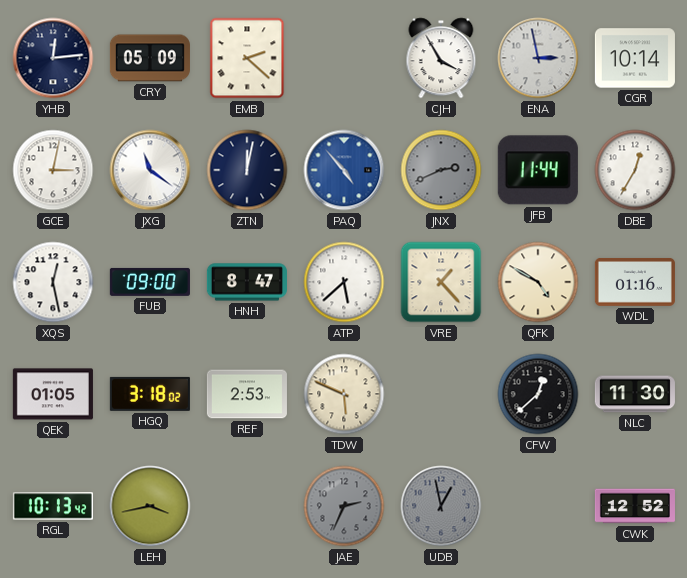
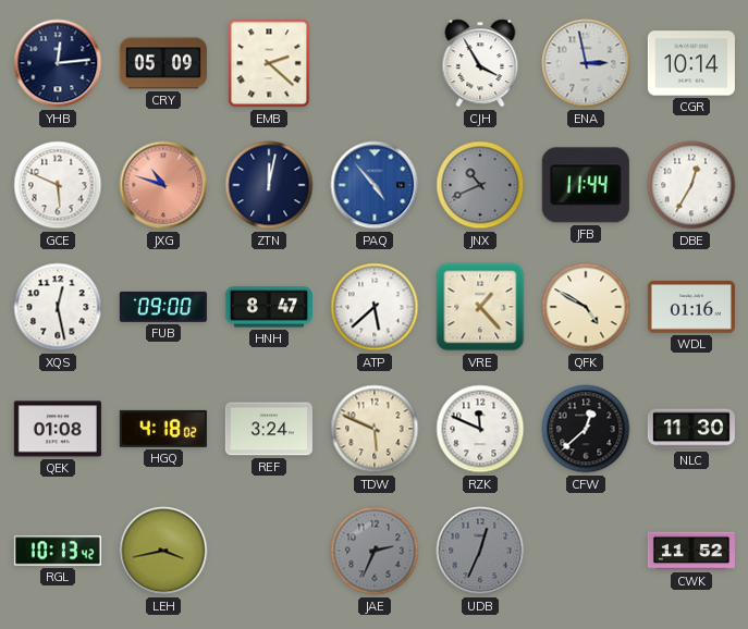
GCE: 3:02 -> 5:49 (58, 185)
JXG: 11:21 -> 10:48 (163, 185)
JXG dial: white -> salmon (163, 185)
JNX: 2:41 -> 10:41 (480, 185)
QEK: 01:05 -> 01:08 (58, 429)
HGQ: 3:18 -> 4:18 (163, 429)
REF: 2:53 -> 3:24 (269, 429)
RZK: none -> 11:49 (480, 429)
UDB: 12:58 -> 12:34 (480, 551)
CWK: 12:52 -> 11:52 (691, 551)
